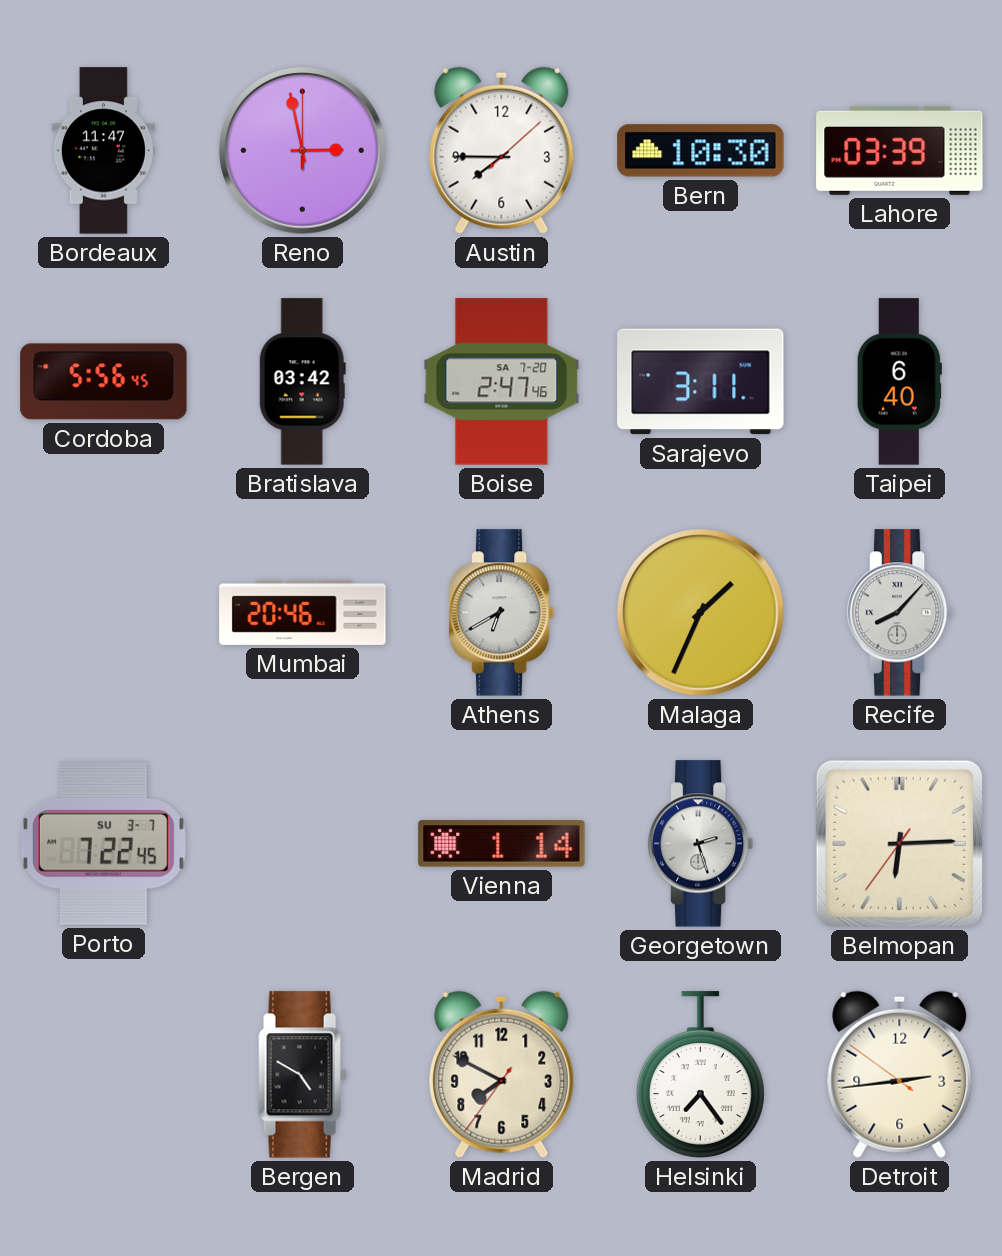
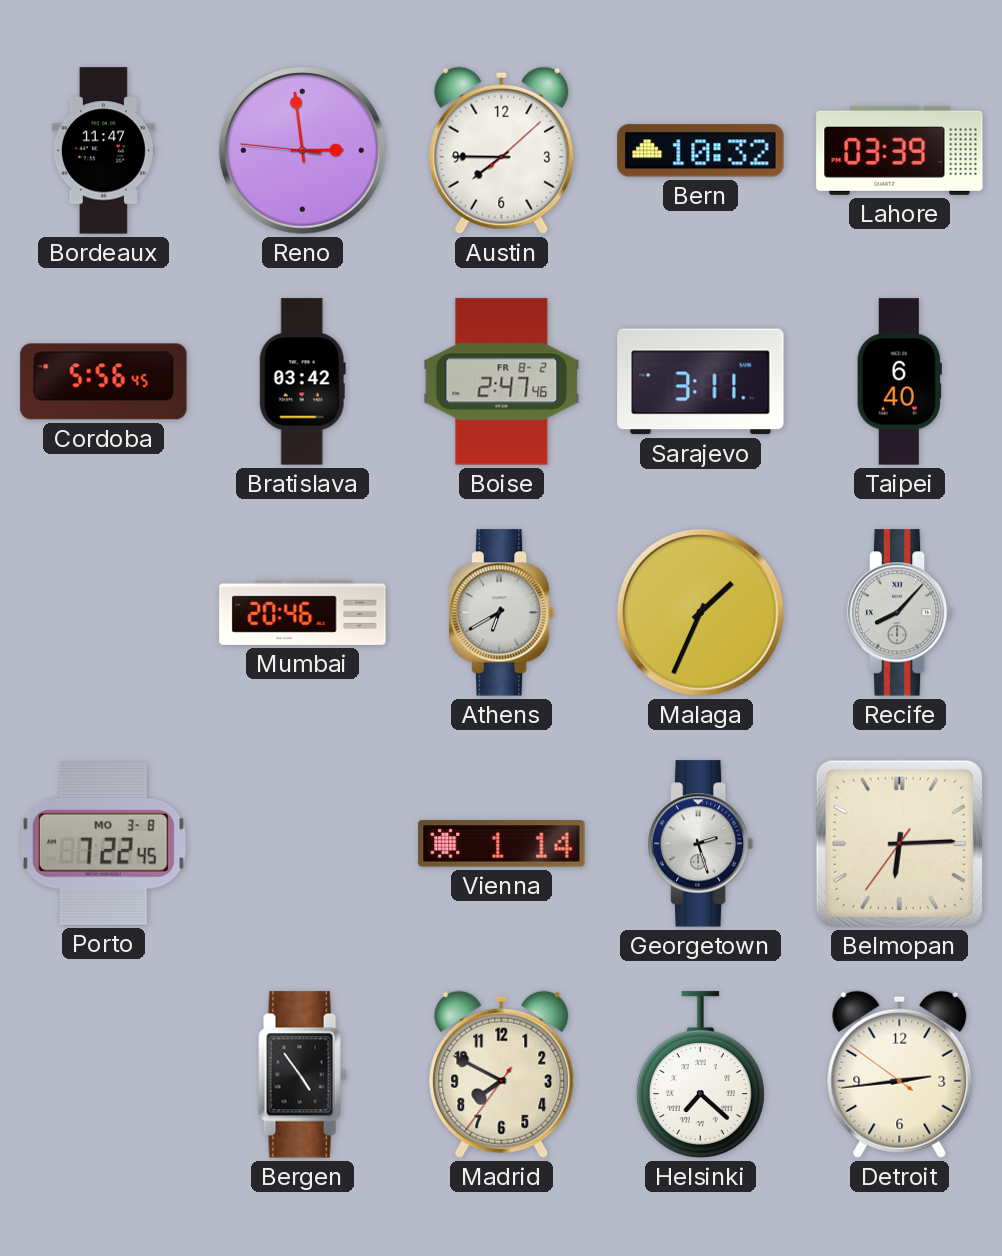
Reno: 2:58:00 -> 2:58:46 (303, 151)
Bern: 10:30 -> 10:32 (701, 151)
Boise date: SA 7-20 -> FR 8-2 (502, 382)
Porto date: SU 3-7 -> MO 3-8 (103, 844)
Bergen: 4:50 -> 4:54 (303, 1075)
Helsinki: 7:24 -> 7:22 (700, 1075)
